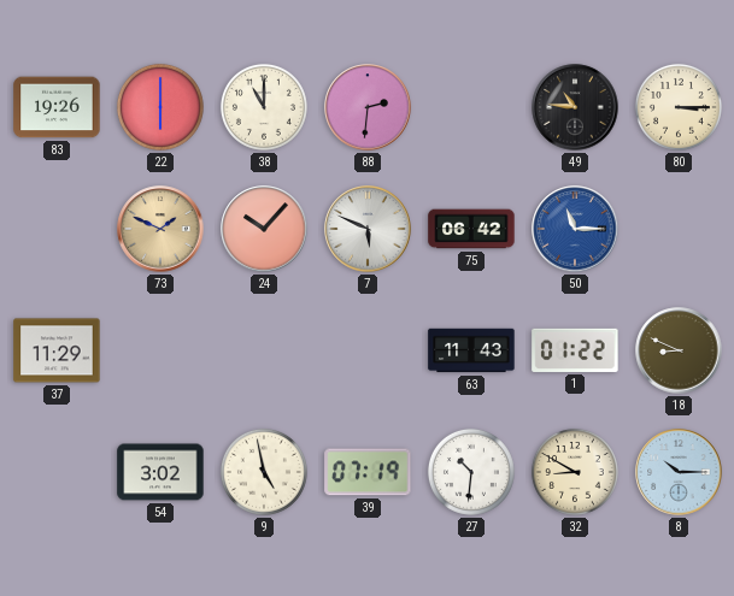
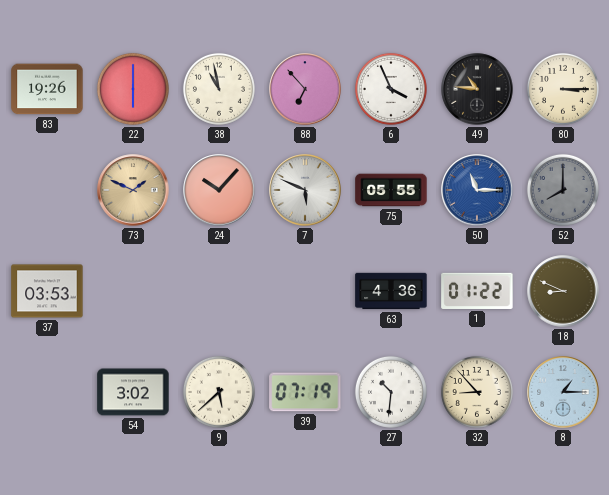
38: 11:00 -> 10:58 (219, 89)
88: 2:31 -> 6:53 (305, 89)
6: none -> 3:56 (391, 89)
75: 06:42 -> 05:55 (391, 190)
52: none -> 8:00 (563, 190)
37: 11:29 -> 03:53 (47, 291)
63: 11:43 -> 4:36 (391, 291)
9: 4:58 -> 5:38 (219, 392)
32: 8:50 -> 8:53 (477, 392)
8: 10:15 -> 1:15 (563, 392)
